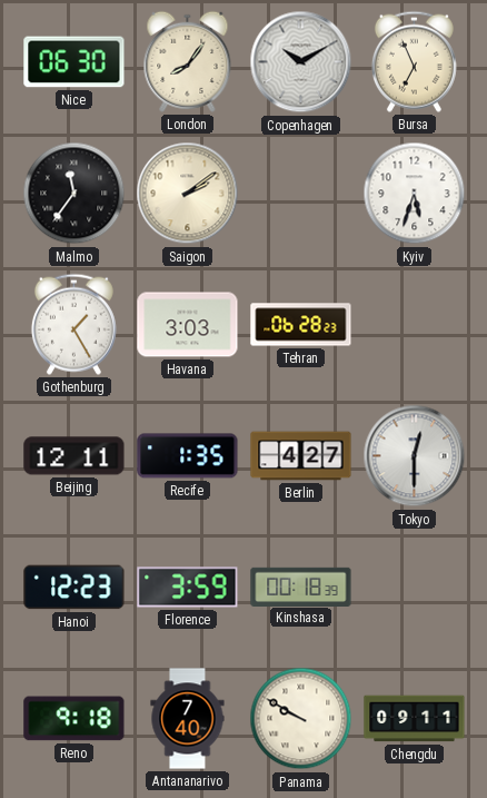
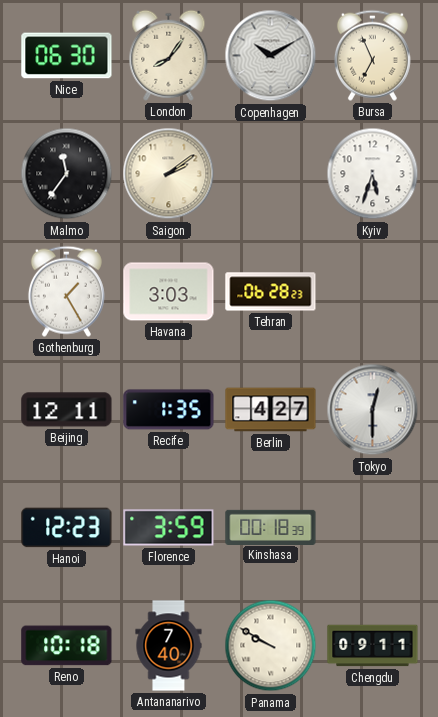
Reno: 9:18 -> 10:18 (67, 646)
